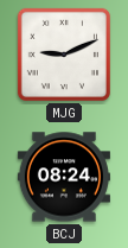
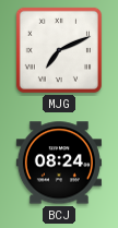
MJG: 9:11 -> 7:11 (59, 50)
